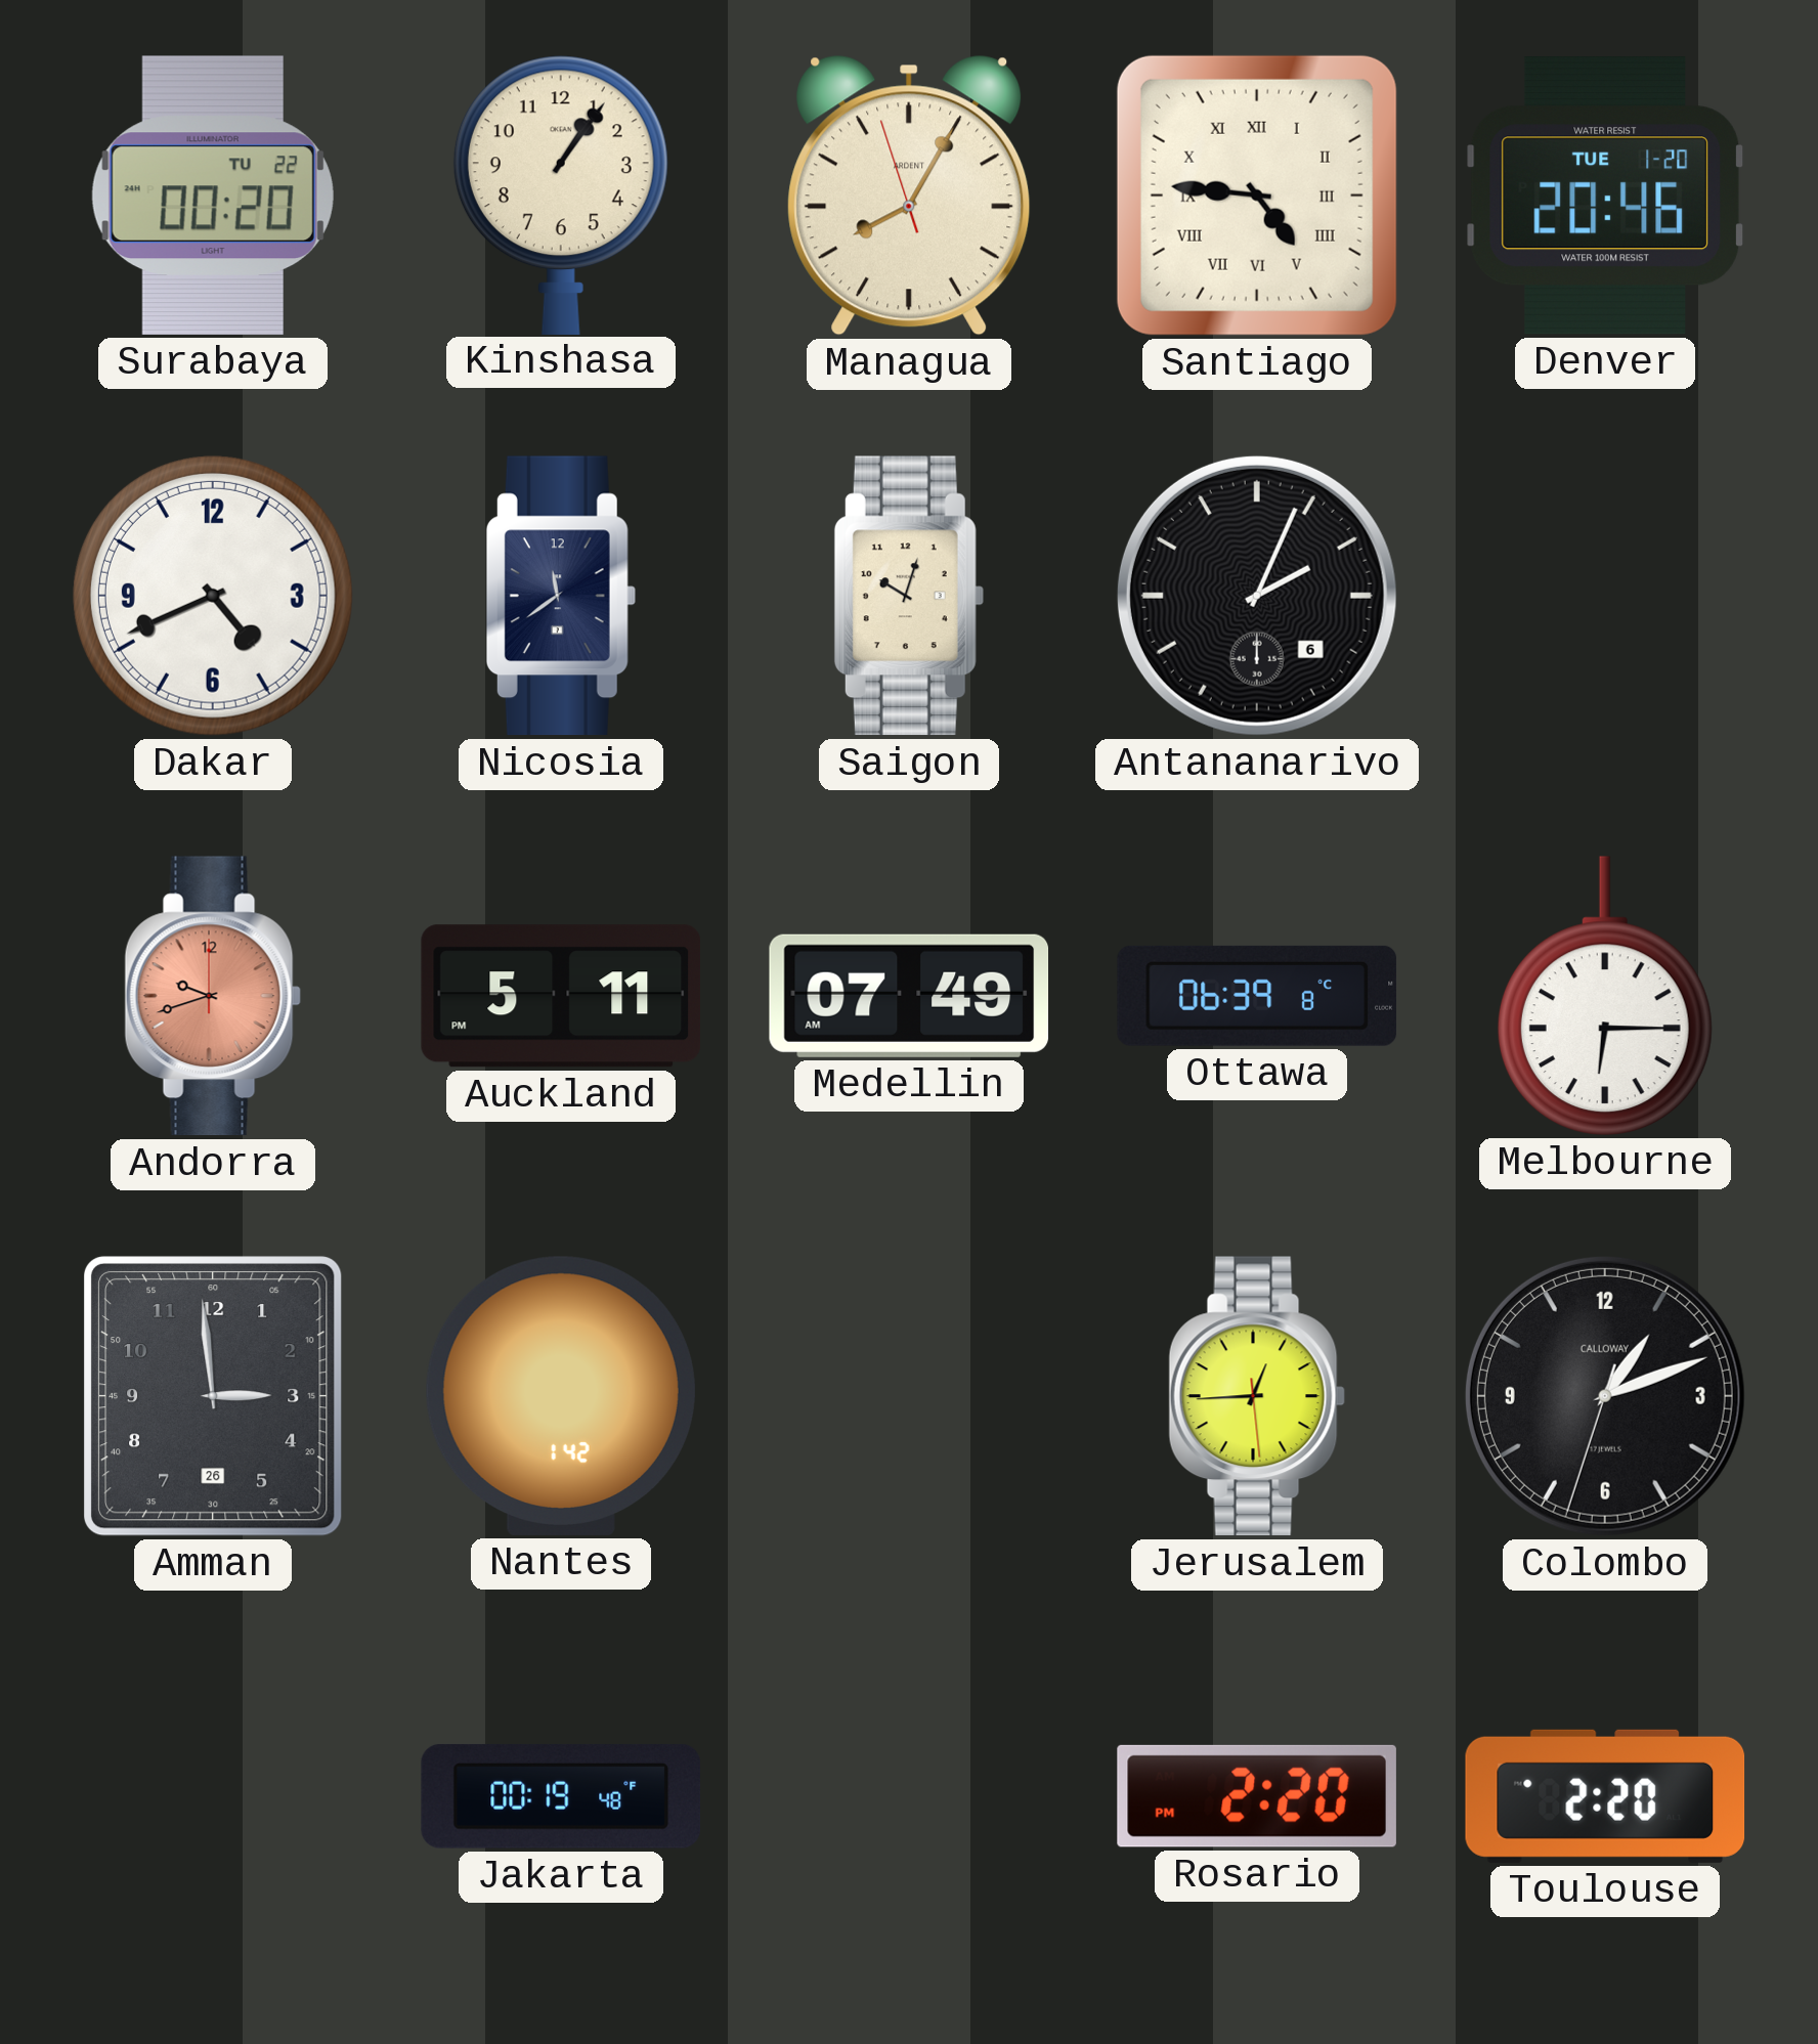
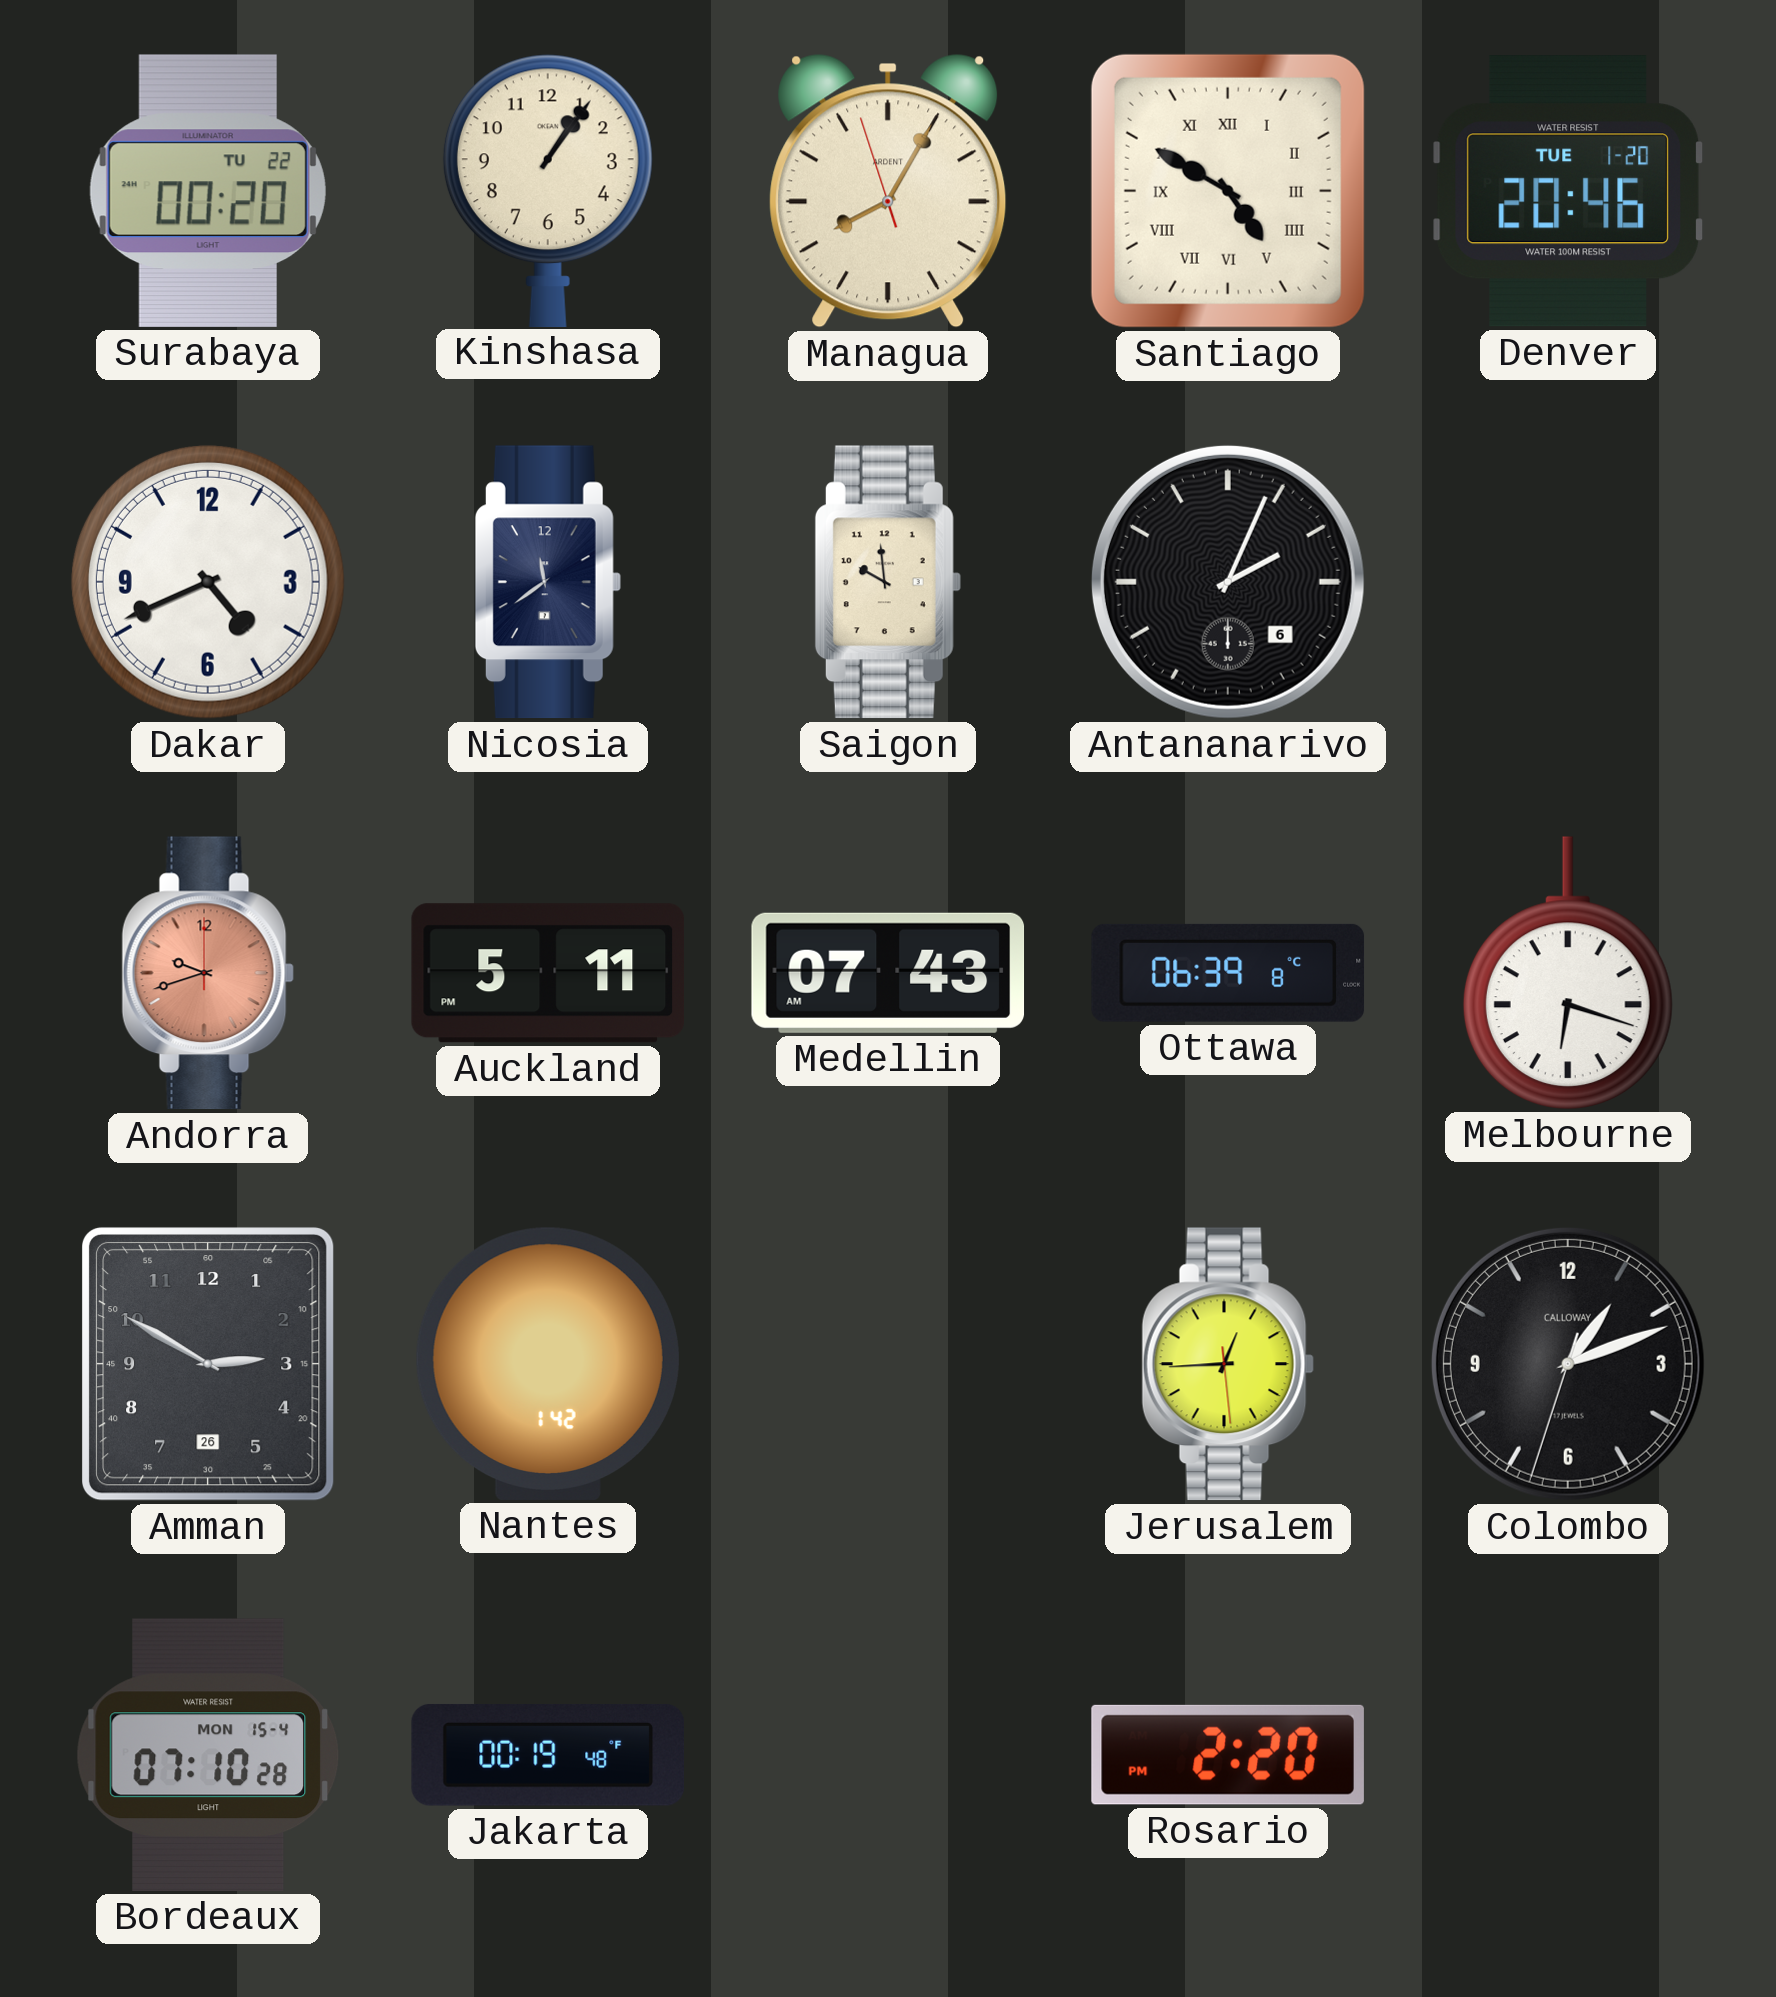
Santiago: 4:46 -> 4:50 (1228, 191)
Saigon: 10:03 -> 9:59 (888, 582)
Medellin: 07:49 -> 07:43 (888, 973)
Melbourne: 6:15 -> 6:18 (1568, 973)
Amman: 2:59 -> 2:50 (209, 1364)
Bordeaux: none -> 07:10 (208, 1755)
Toulouse: 2:20 -> none (1605, 1796)
